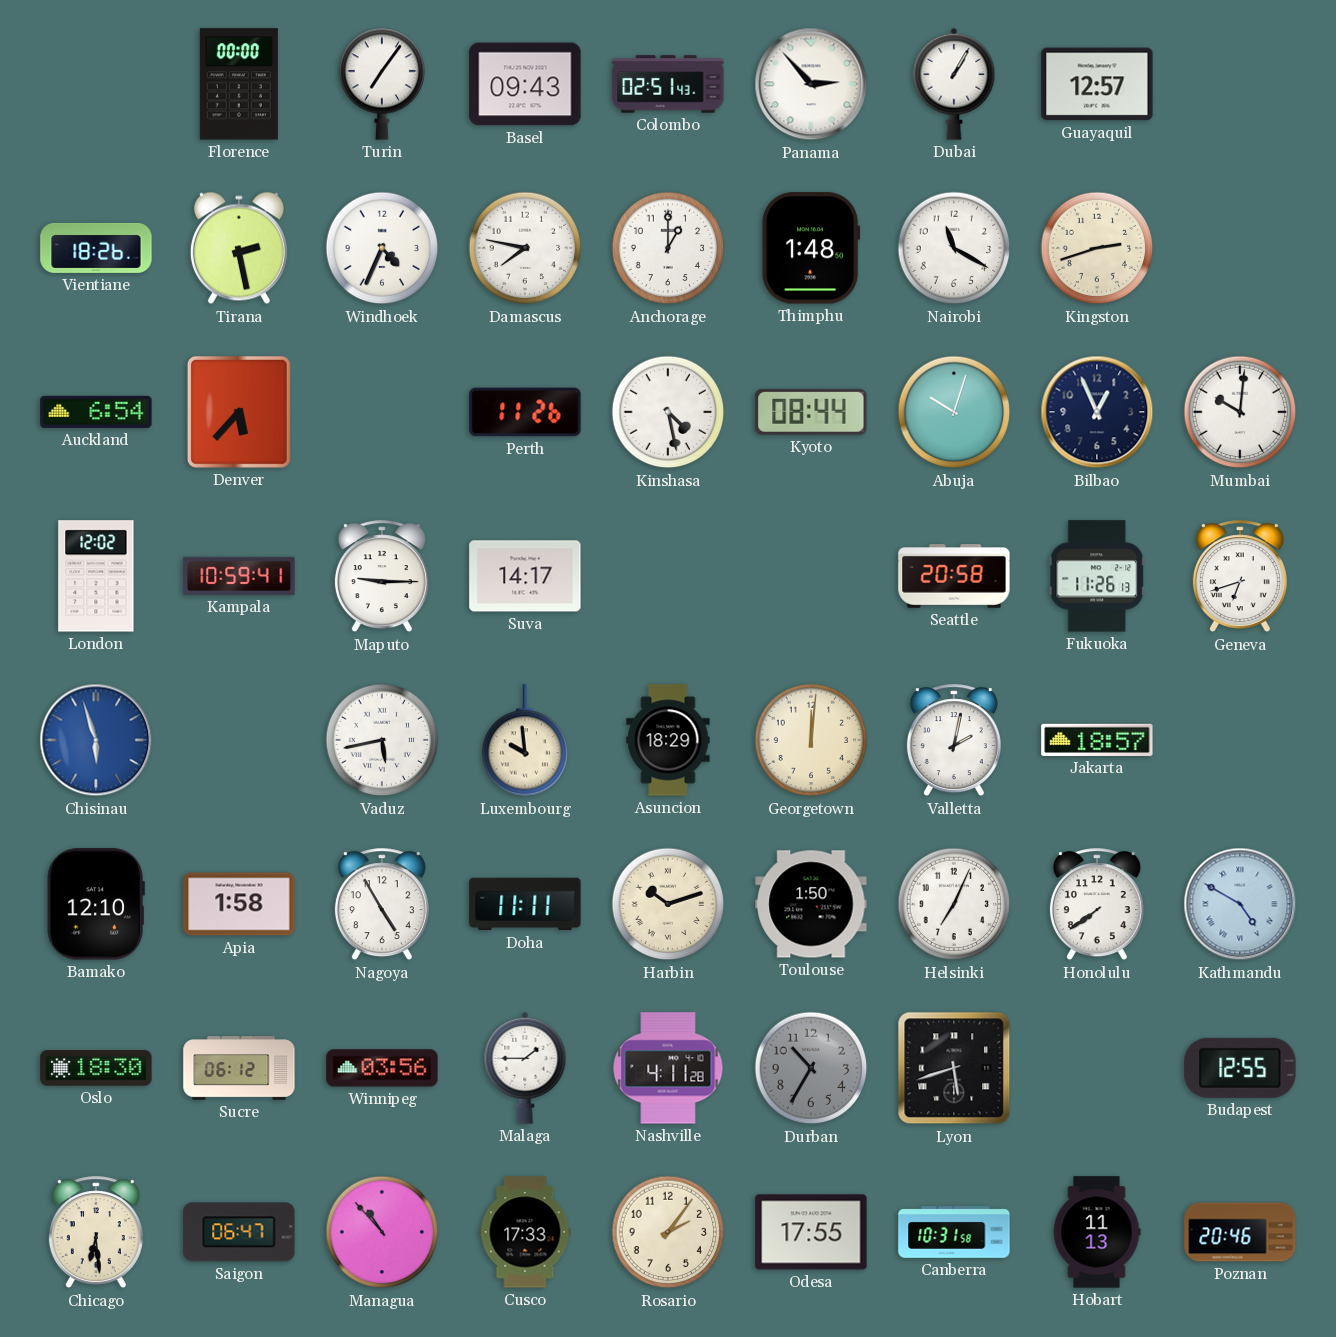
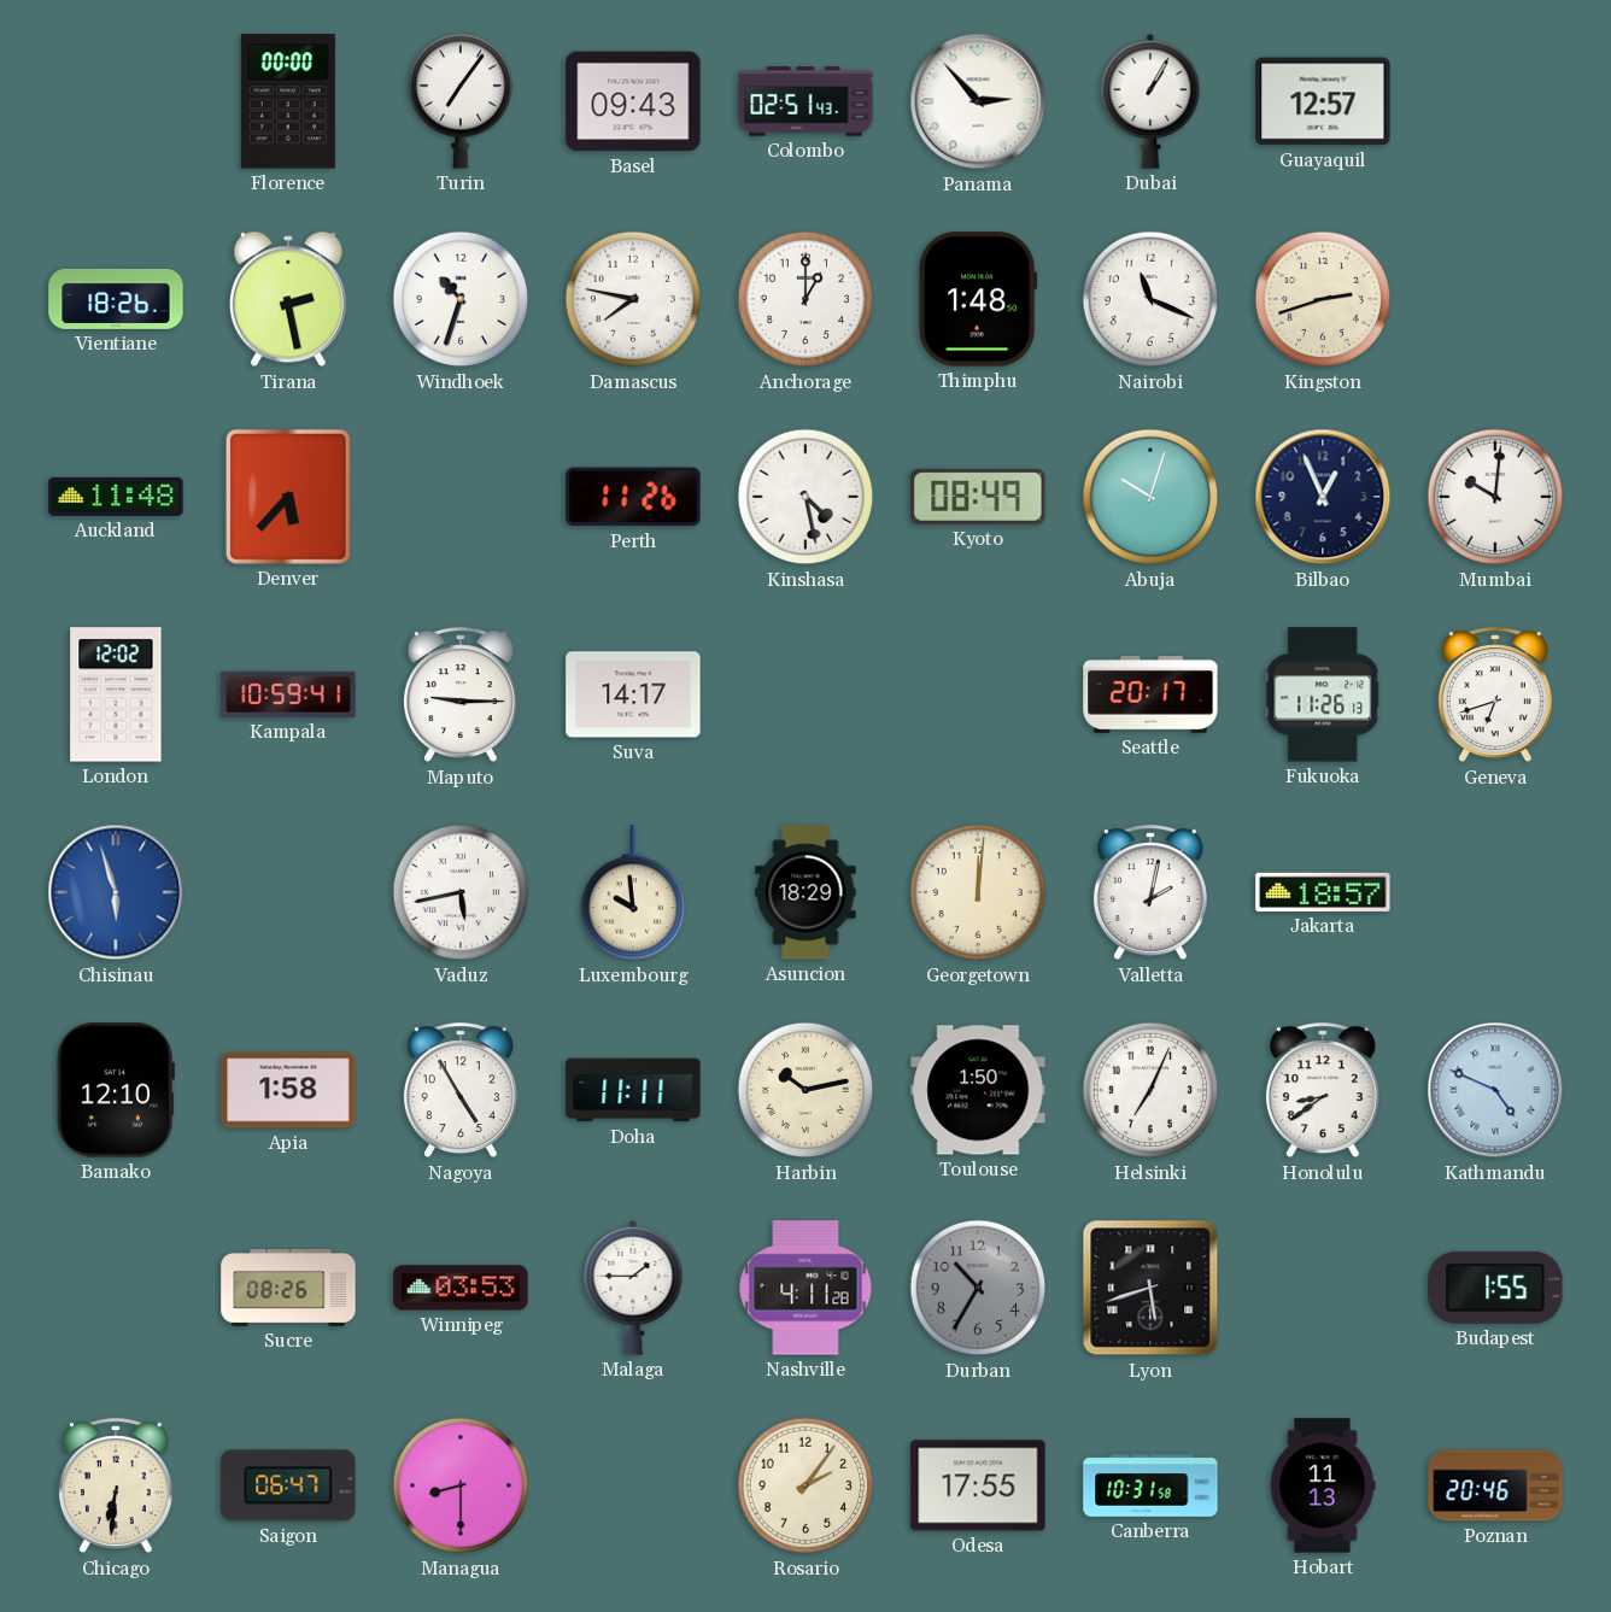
Windhoek: 4:34 -> 10:33 (461, 299)
Nairobi: 11:20 -> 11:19 (1150, 299)
Auckland: 6:54 -> 11:48 (116, 497)
Kyoto: 08:44 -> 08:49 (978, 497)
Seattle: 20:58 -> 20:17 (1150, 694)
Harbin: 10:12 -> 10:13 (805, 1090)
Honolulu: 7:39 -> 8:39 (1323, 1091)
Kathmandu: 4:50 -> 4:49 (1495, 1090)
Oslo: 18:30 -> none (96, 1068)
Sucre: 06:12 -> 08:26 (288, 1288)
Winnipeg: 03:56 -> 03:53 (461, 1288)
Budapest: 12:55 -> 1:55 (1495, 1288)
Chicago: 6:29 -> 6:31 (116, 1487)
Managua: 10:53 -> 8:30 (461, 1485)
Cusco: 17:33 -> none (525, 1232)
